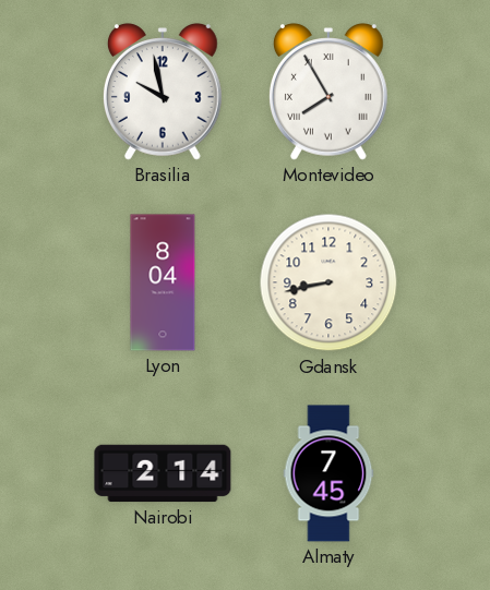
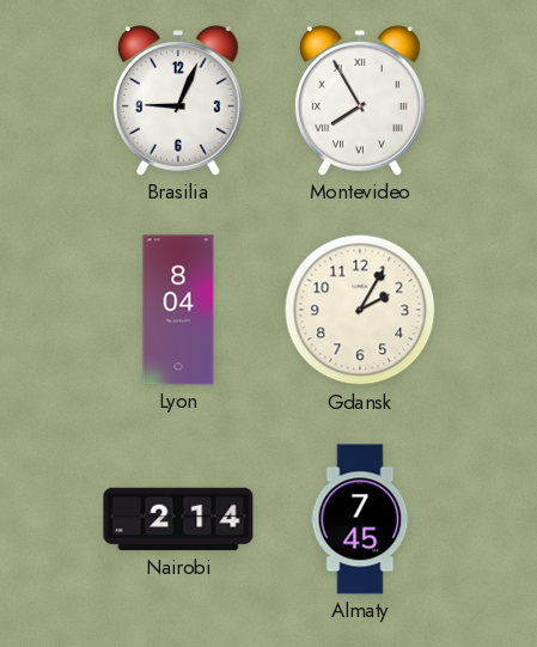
Brasilia: 9:58 -> 9:04 (178, 100)
Gdansk: 8:43 -> 2:05 (360, 310)
